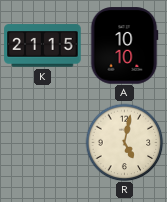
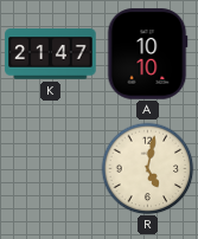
K: 21:15 -> 21:47 (51, 54)
